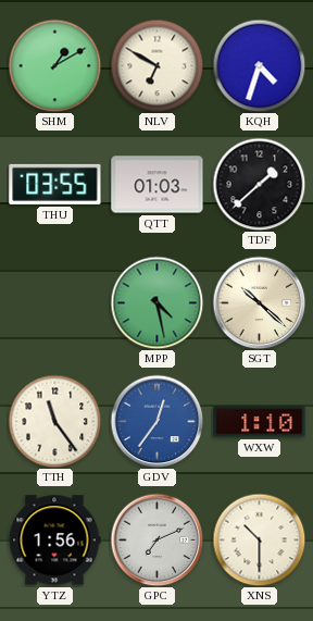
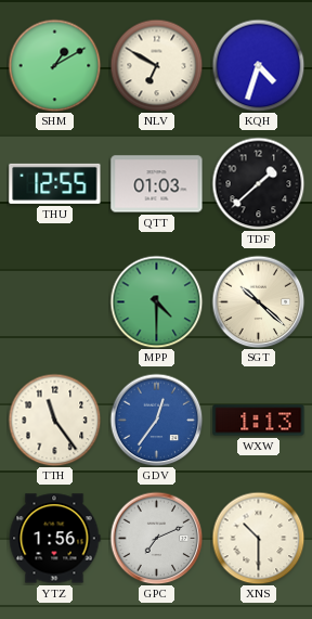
THU: 03:55 -> 12:55 (55, 183)
MPP: 4:28 -> 4:30 (156, 301)
WXW: 1:10 -> 1:13 (259, 421)
